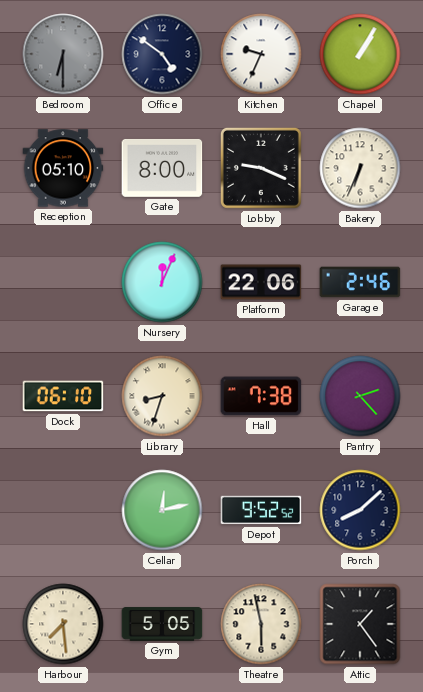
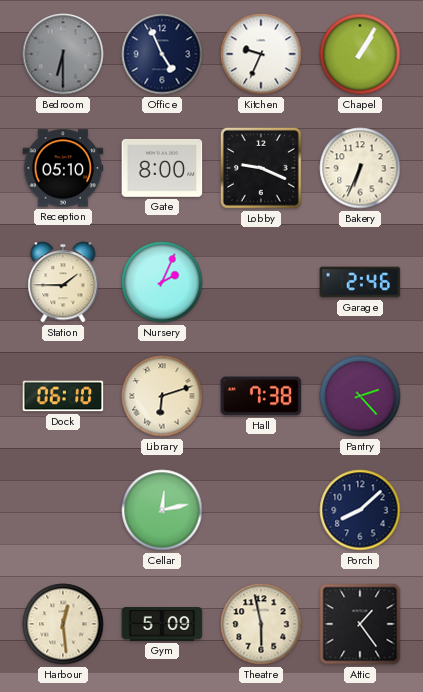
Office: 4:51 -> 4:56 (162, 54)
Station: none -> 1:45 (63, 282)
Nursery: 12:04 -> 2:04 (162, 282)
Platform: 22:06 -> none (261, 282)
Library: 8:33 -> 6:12 (162, 396)
Depot: 9:52 -> none (261, 510)
Harbour: 7:29 -> 12:29 (63, 624)
Gym: 5:05 -> 5:09 (162, 624)
